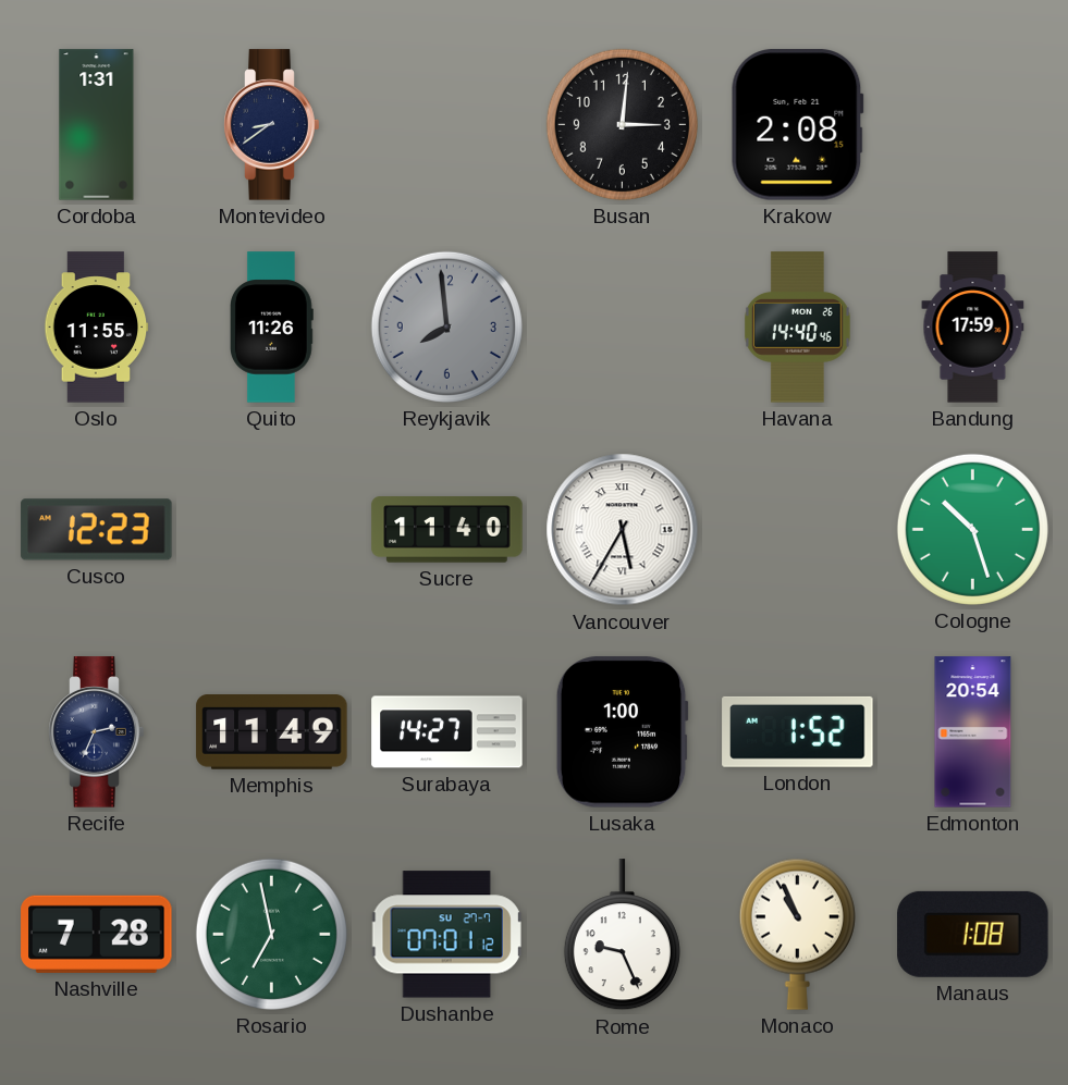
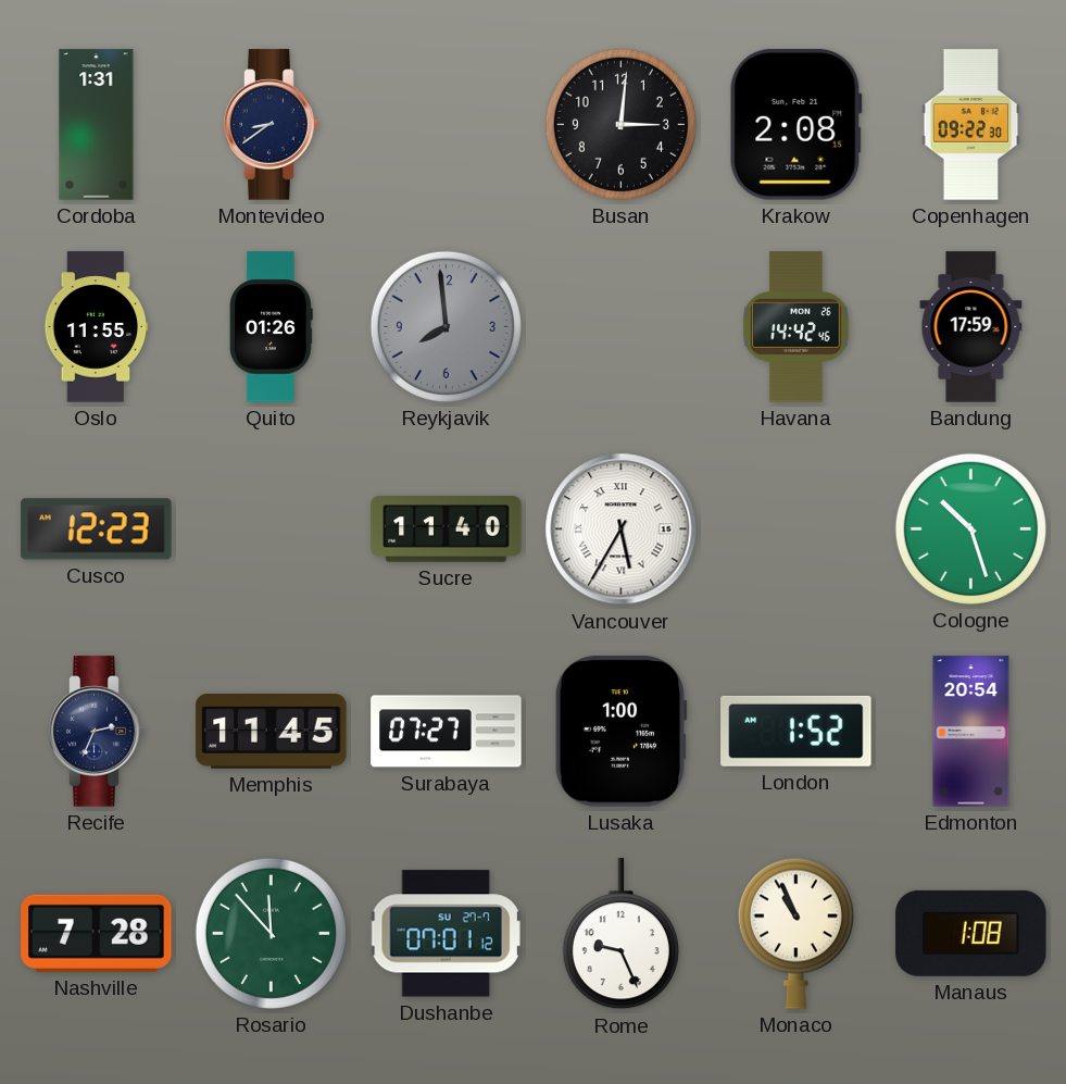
Copenhagen: none -> 09:22 (971, 125)
Quito: 11:26 -> 01:26 (271, 327)
Havana: 14:40 -> 14:42 (797, 327)
Memphis: 11:49 -> 11:45 (272, 732)
Surabaya: 14:27 -> 07:27 (447, 732)
Rosario: 6:58 -> 11:53 (271, 933)
